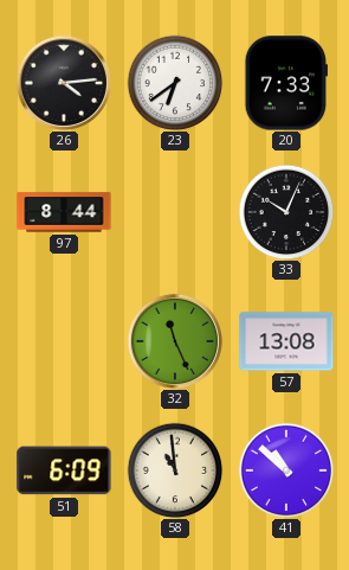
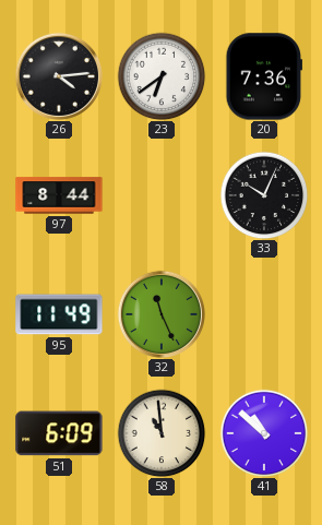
20: 7:33 -> 7:36 (263, 76)
95: none -> 11:49 (59, 314)
57: 13:08 -> none (286, 341)
